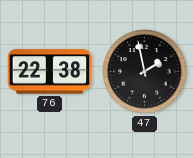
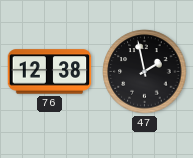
76: 22:38 -> 12:38 (50, 72)
